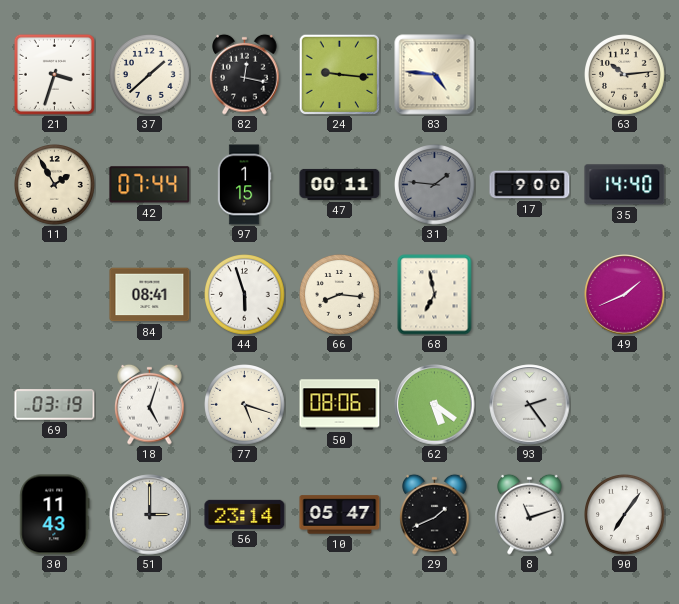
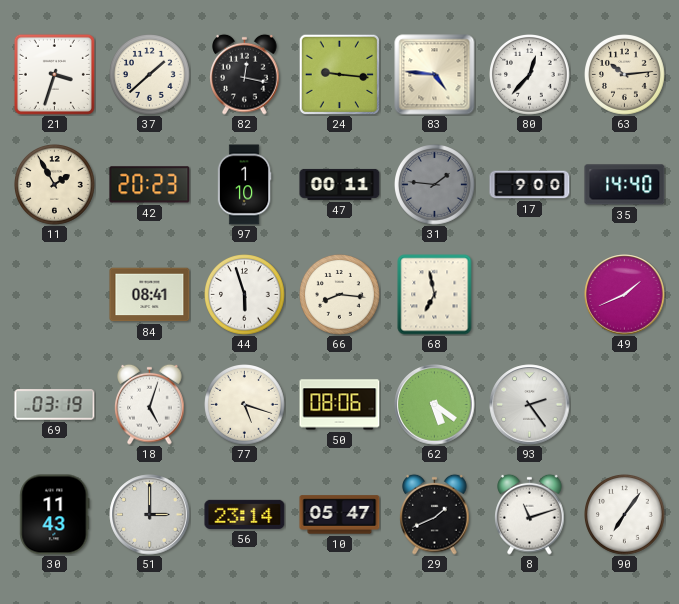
80: none -> 12:37 (530, 75)
42: 07:44 -> 20:23 (150, 185)
97: 1:15 -> 1:10 (244, 185)
